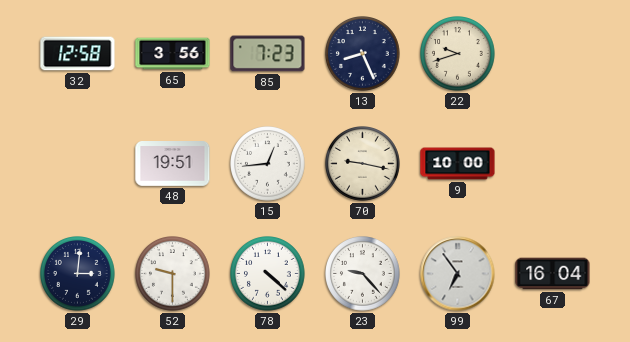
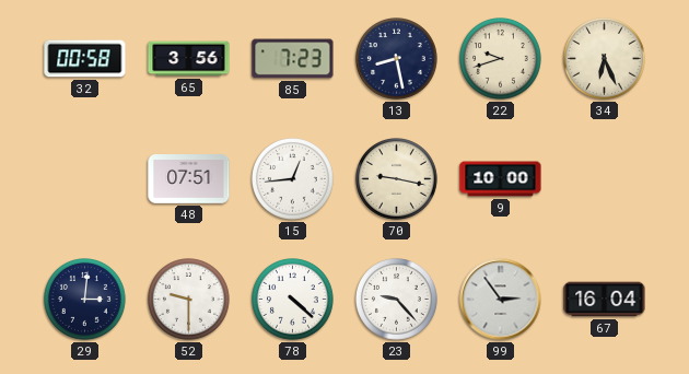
32: 12:58 -> 00:58 (85, 59)
13: 8:26 -> 8:28 (397, 59)
34: none -> 6:26 (605, 59)
48: 19:51 -> 07:51 (189, 179)
99: 6:54 -> 2:54 (501, 300)
